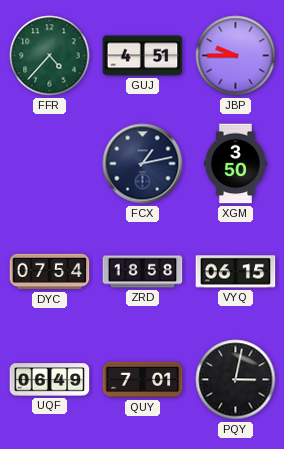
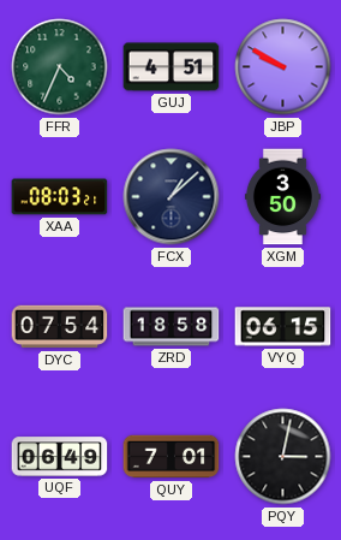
FFR: 4:37 -> 4:34 (60, 67)
JBP: 9:45 -> 9:50 (283, 67)
XAA: none -> 08:03 (60, 197)
FCX: 1:13 -> 1:08 (172, 197)
